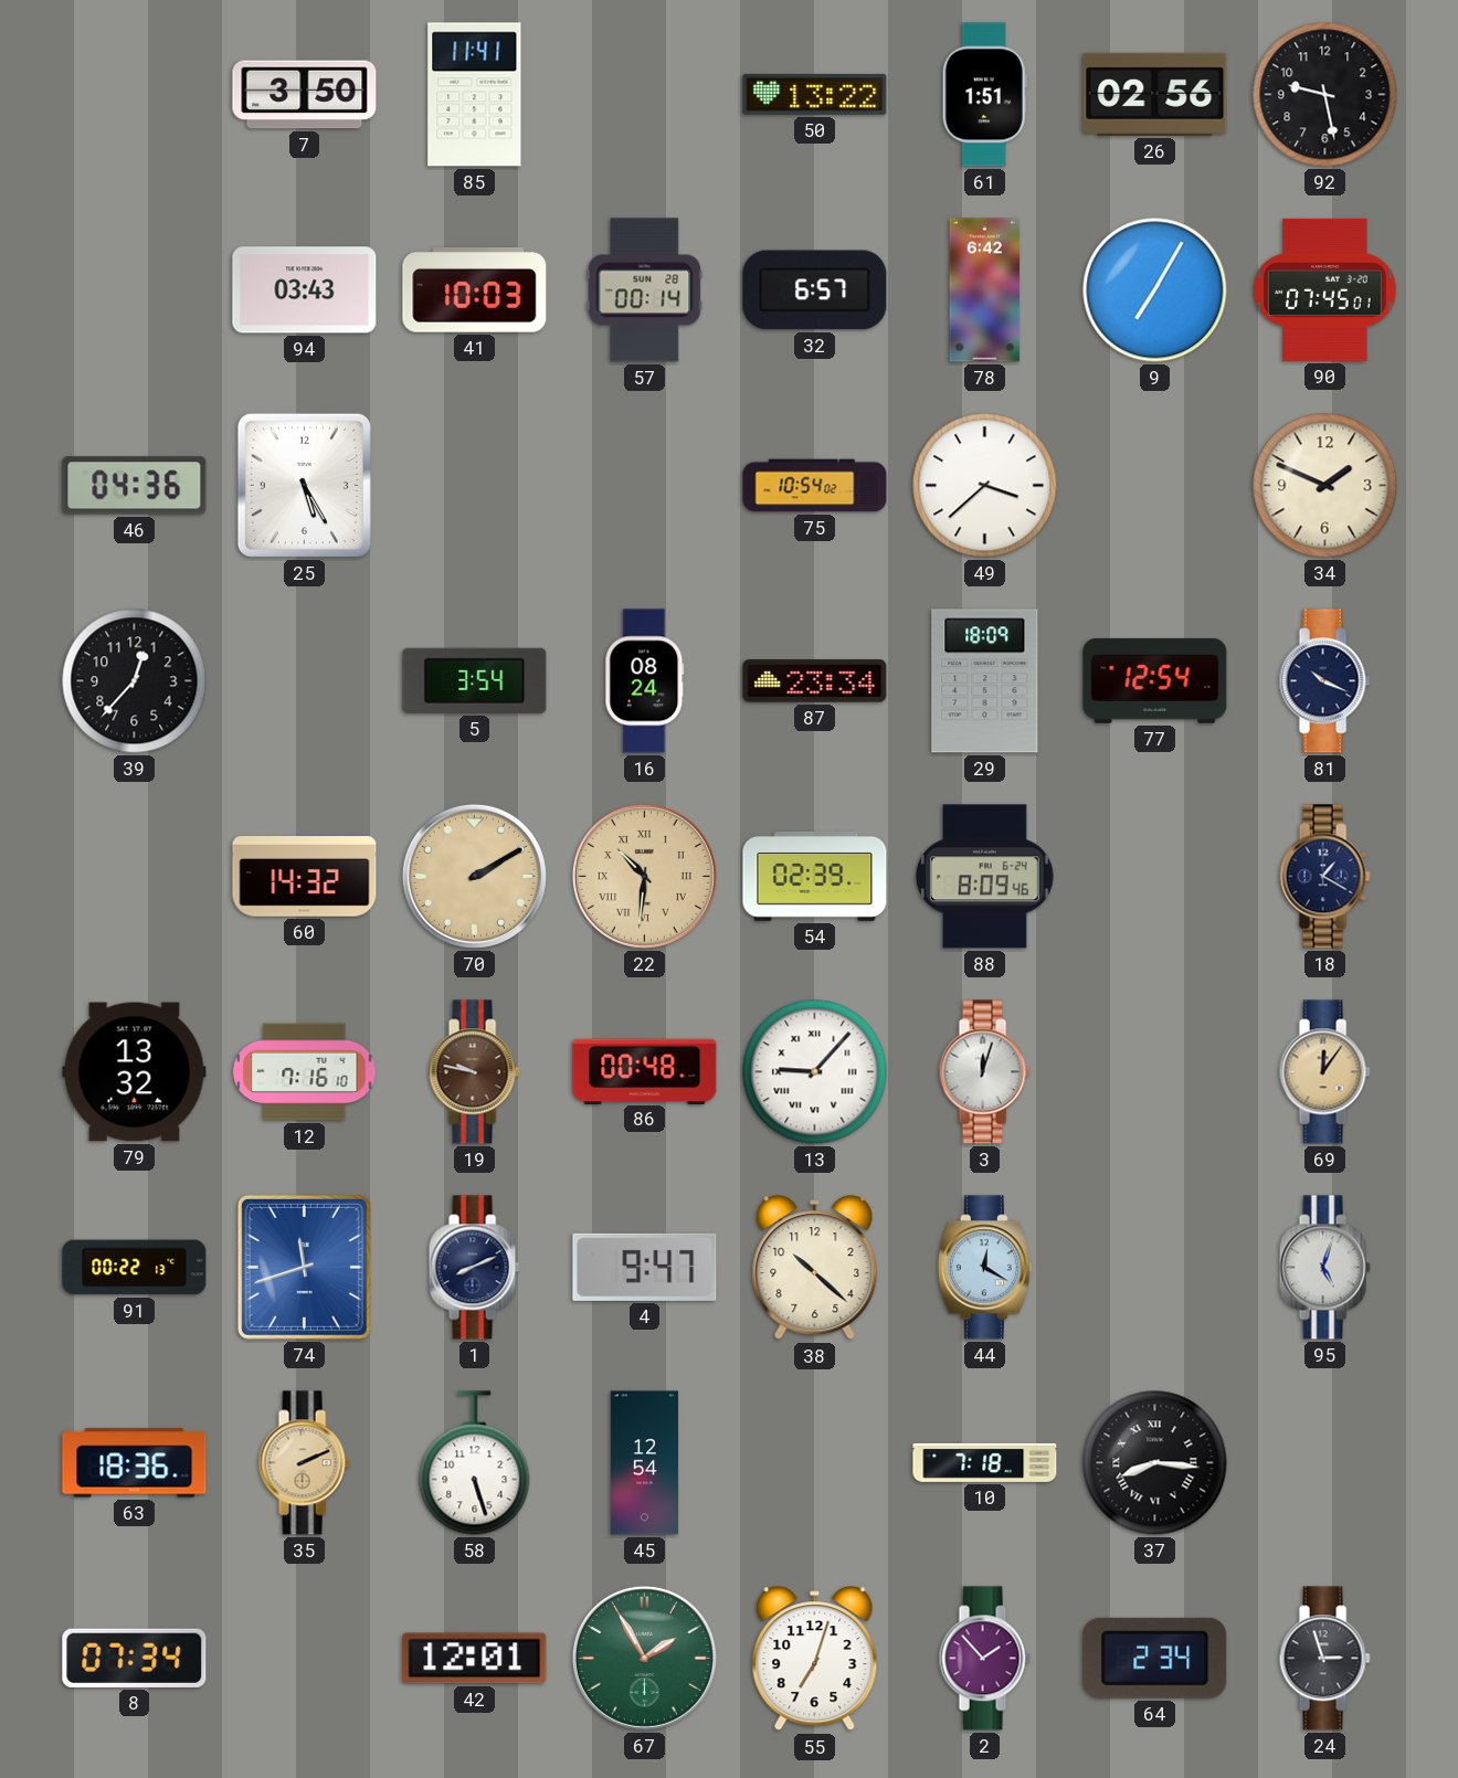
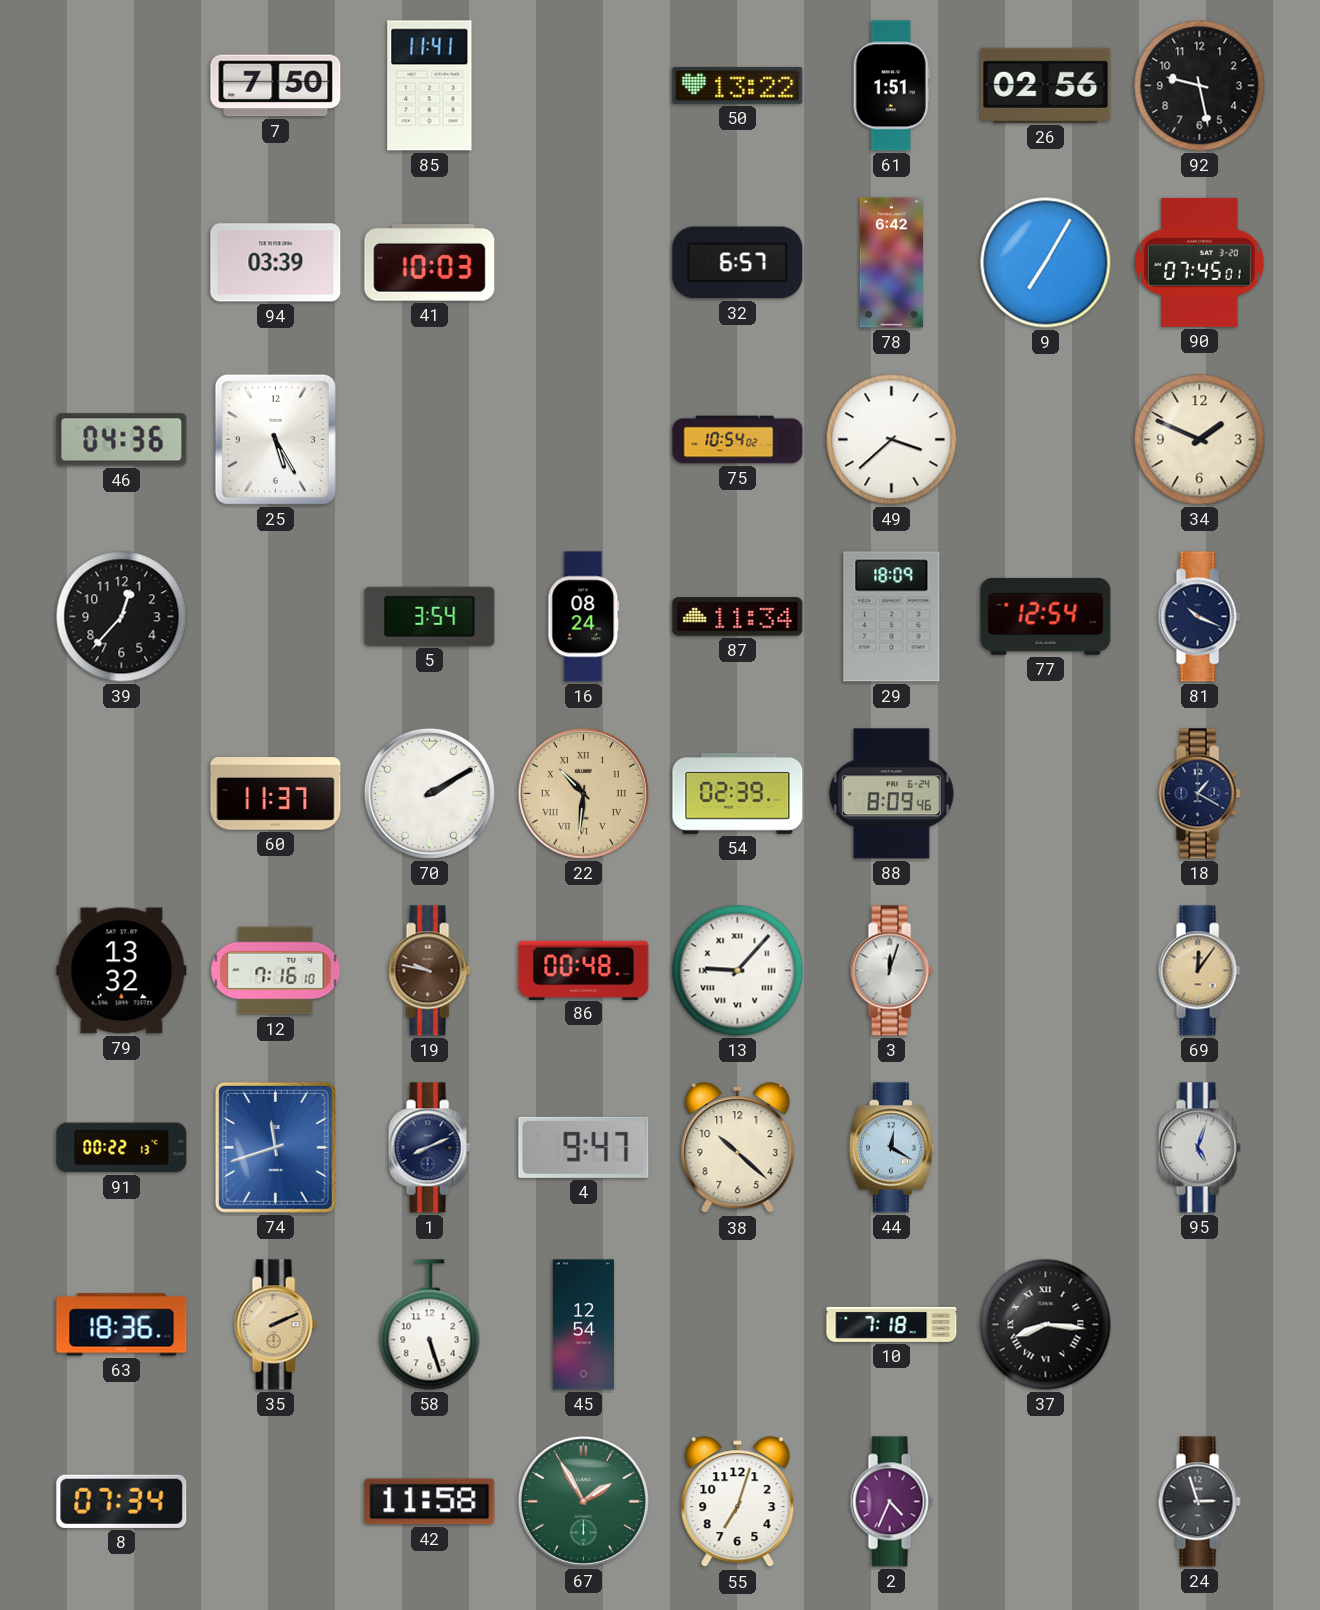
7: 3:50 -> 7:50 (276, 86)
94: 03:43 -> 03:39 (276, 263)
57: 00:14 -> none (645, 290)
87: 23:34 -> 11:34 (738, 617)
60: 14:32 -> 11:37 (276, 794)
70 dial: champagne -> white (429, 793)
42: 12:01 -> 11:58 (430, 1502)
2: 1:53 -> 4:34 (891, 1502)
64: 2:34 -> none (1155, 1658)
